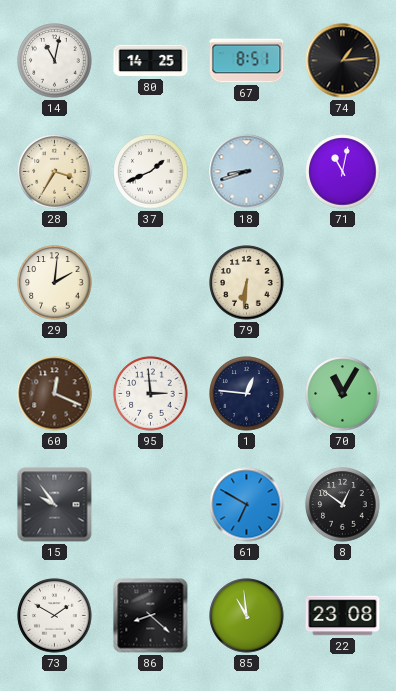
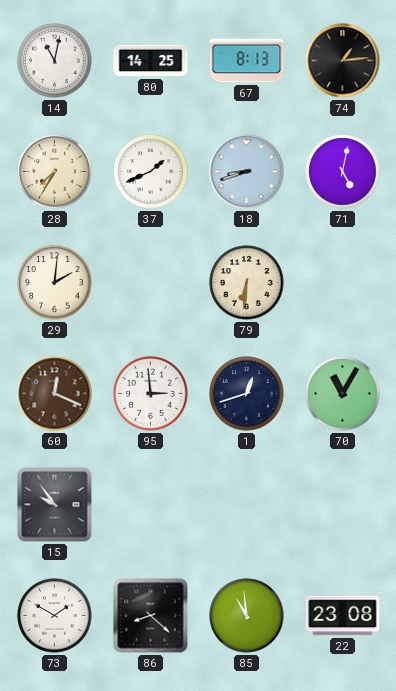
67: 8:51 -> 8:13 (247, 61)
28: 3:35 -> 7:35 (55, 172)
71: 11:02 -> 5:02 (343, 172)
1: 12:46 -> 12:42 (247, 394)
61: 6:50 -> none (247, 505)
8: 12:51 -> none (343, 505)
